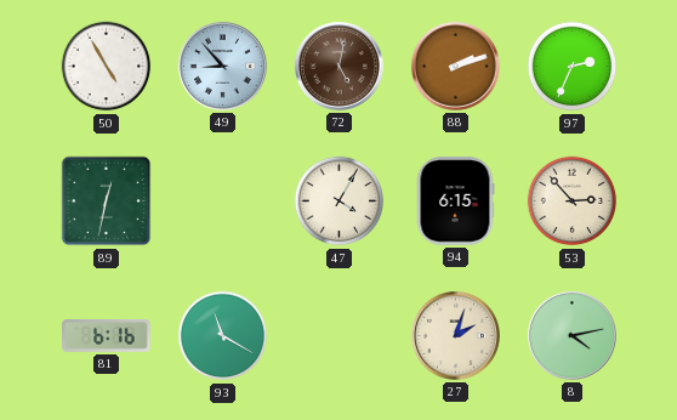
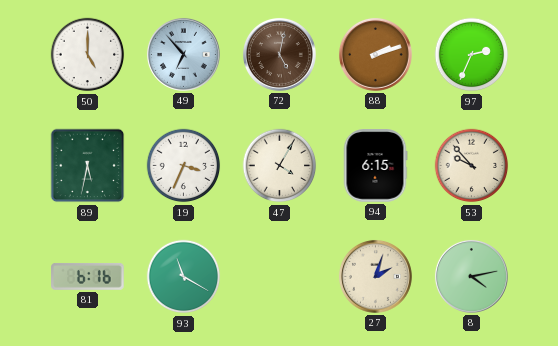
50: 4:55 -> 5:00 (88, 55)
49: 8:53 -> 6:53 (183, 54)
89: 12:32 -> 5:32 (88, 166)
19: none -> 3:34 (184, 166)
53: 2:53 -> 9:53 (472, 166)
